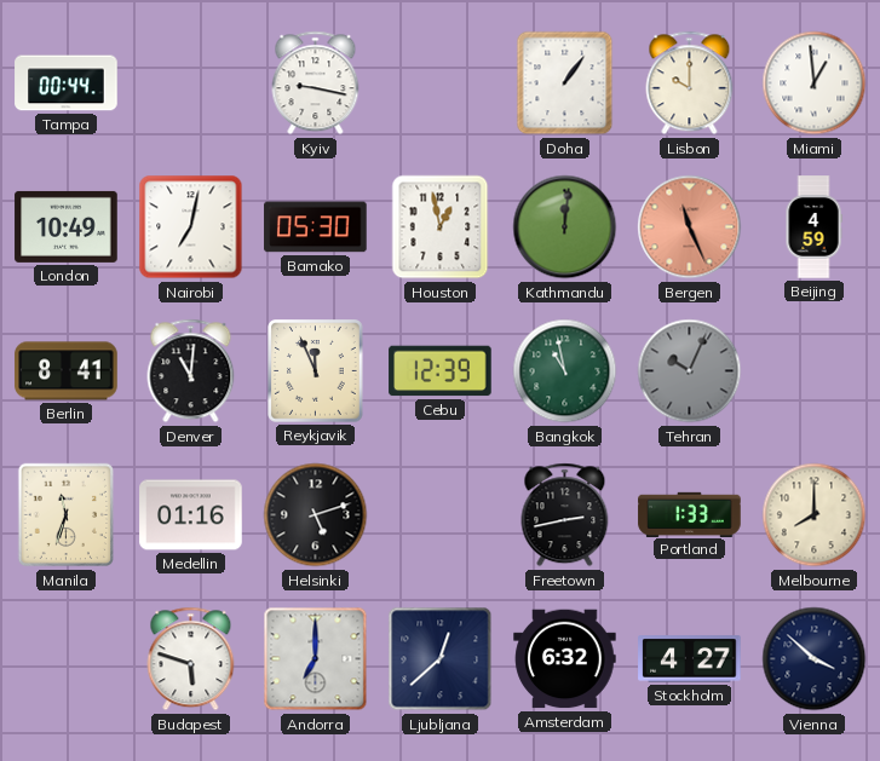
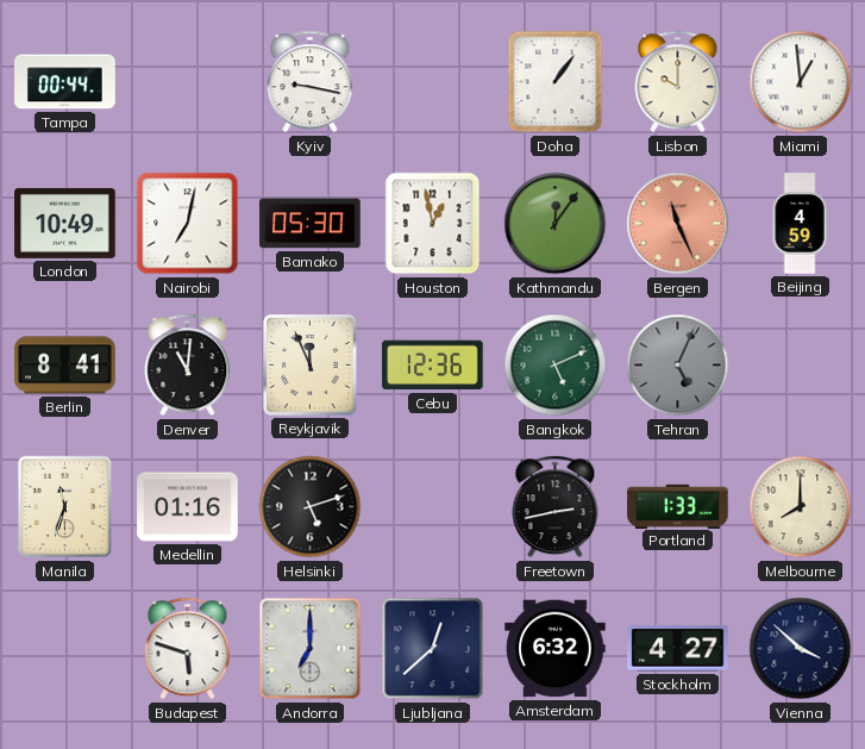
Kathmandu: 12:01 -> 12:06 (556, 224)
Cebu: 12:39 -> 12:36 (433, 366)
Bangkok: 10:58 -> 5:11 (556, 366)
Tehran: 10:04 -> 5:04 (678, 366)
